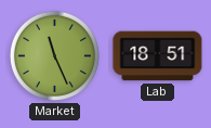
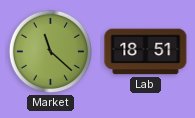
Market: 11:26 -> 11:22 (50, 51)
